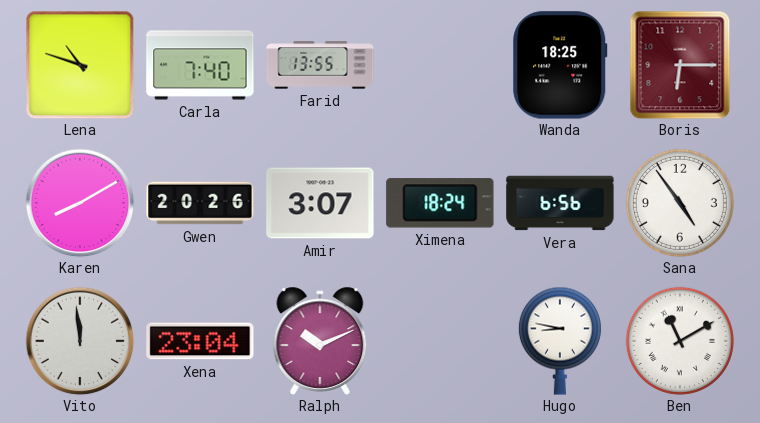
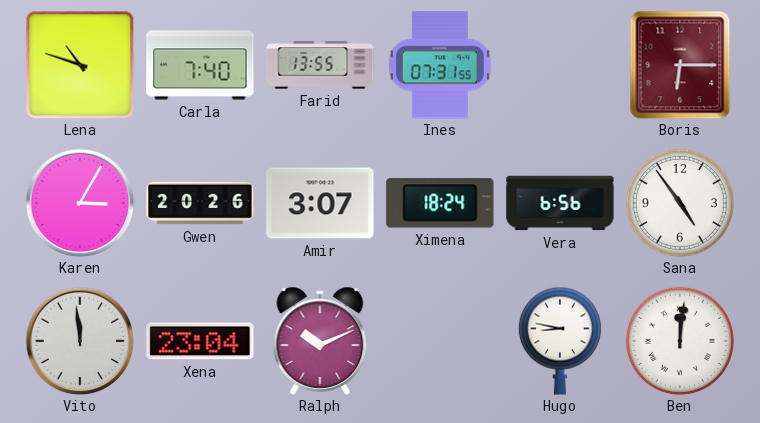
Ines: none -> 07:31 (440, 65)
Wanda: 18:25 -> none (560, 65)
Karen: 8:10 -> 3:05 (80, 203)
Ben: 11:10 -> 12:01 (680, 341)
